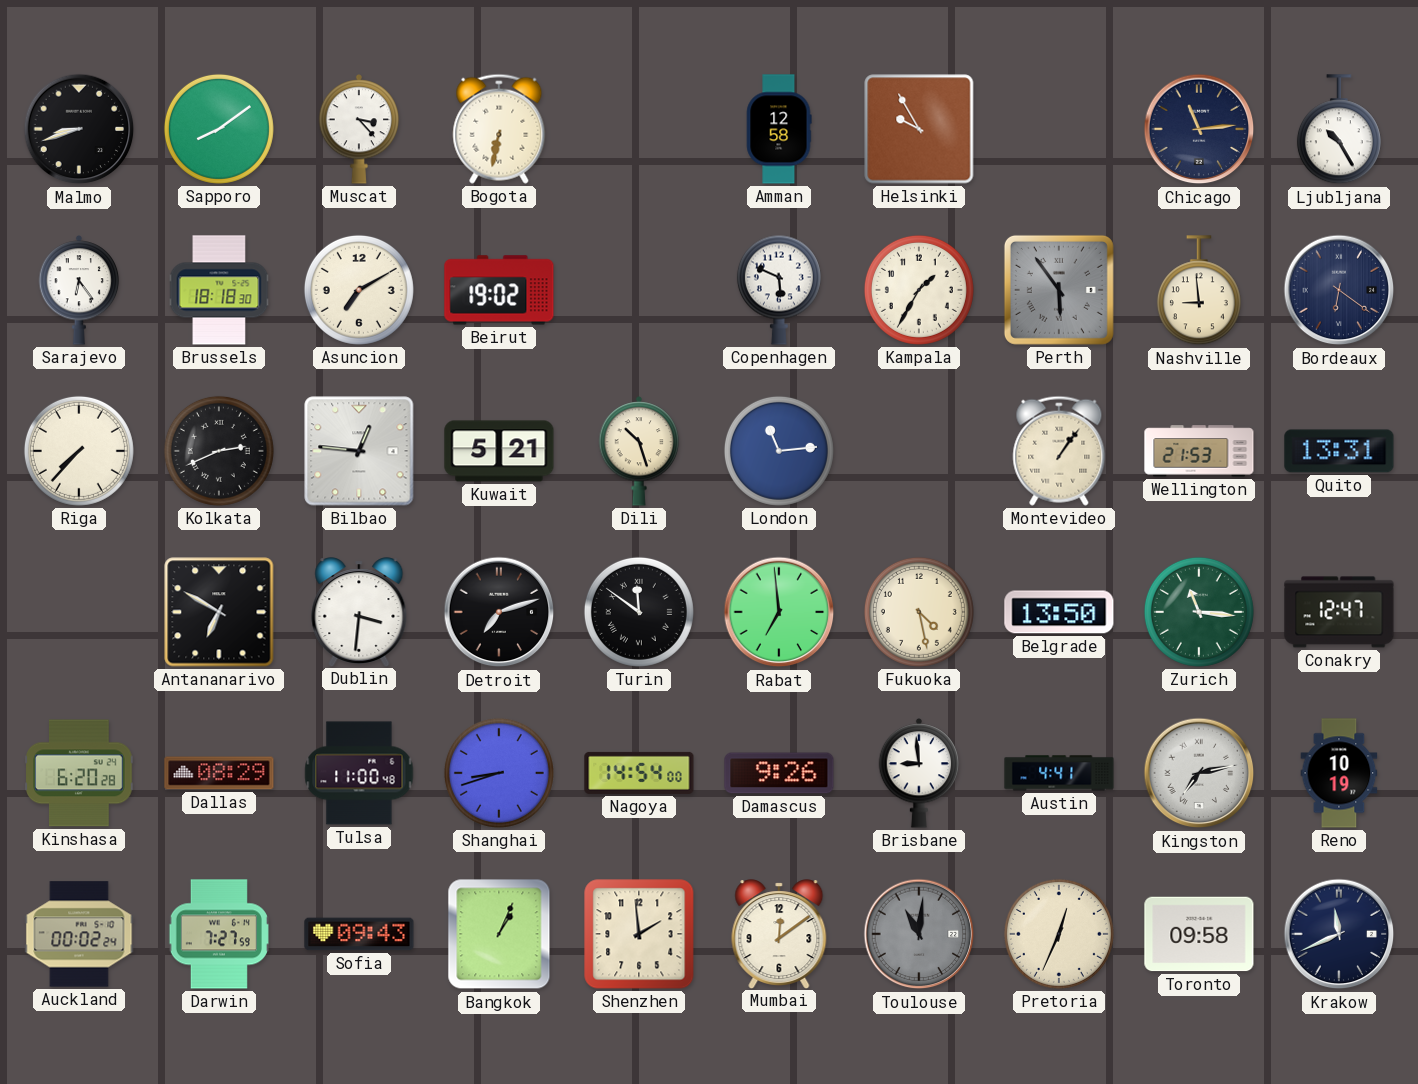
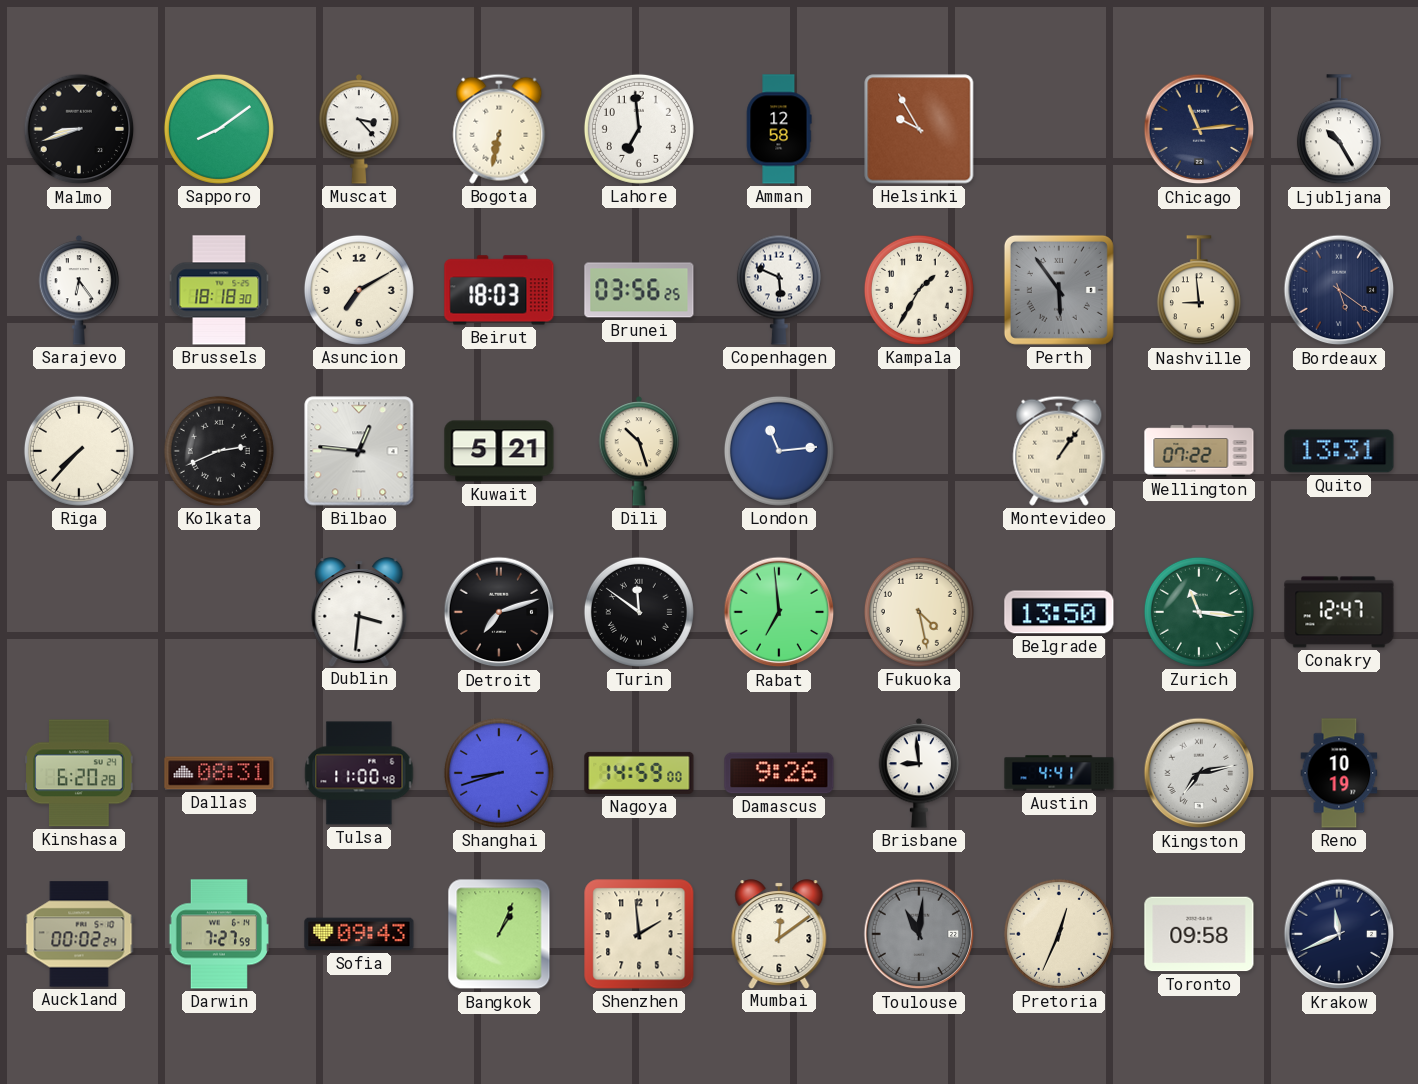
Lahore: none -> 6:59 (639, 129)
Beirut: 19:02 -> 18:03 (499, 290)
Brunei: none -> 03:56 (639, 290)
Bordeaux: 6:21 -> 5:21 (1339, 290)
Wellington: 21:53 -> 07:22 (1199, 451)
Antananarivo: 6:50 -> none (219, 612)
Dallas: 08:29 -> 08:31 (219, 773)
Nagoya: 14:54 -> 14:59 (639, 773)
